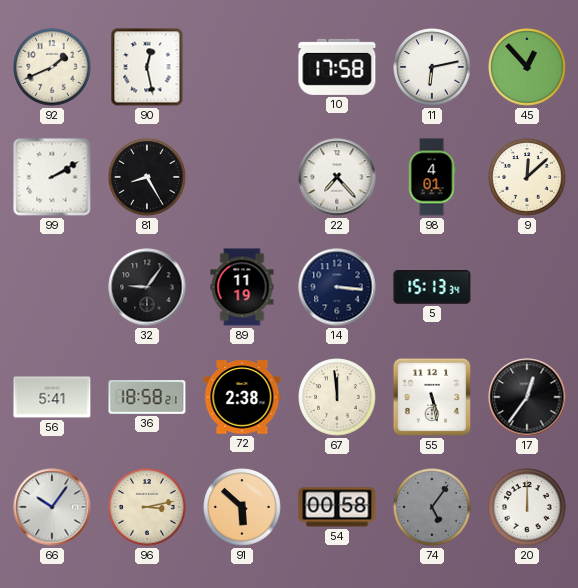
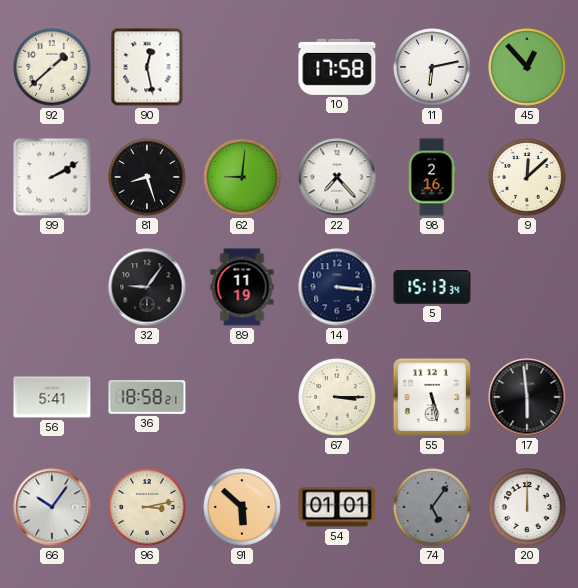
92: 1:41 -> 1:38 (52, 67)
81: 8:25 -> 8:27 (147, 177)
62: none -> 9:01 (242, 177)
98: 4:01 -> 2:16 (432, 177)
72: 2:38 -> none (242, 397)
67: 11:59 -> 3:15 (337, 397)
17: 12:36 -> 5:59 (527, 397)
54: 00:58 -> 01:01 (337, 507)
